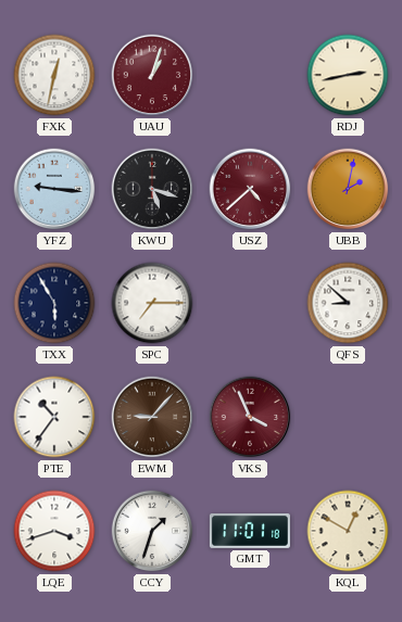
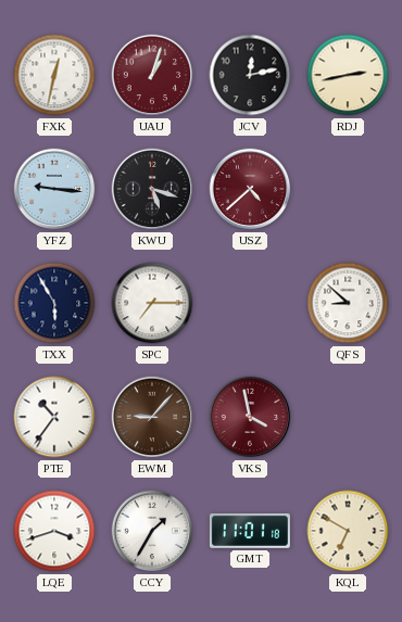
JCV: none -> 12:13 (250, 75)
UBB: 2:02 -> none (348, 189)
VKS: 3:56 -> 3:58 (250, 417)
CCY: 1:33 -> 1:35 (152, 531)
KQL: 12:50 -> 6:50 (348, 531)
